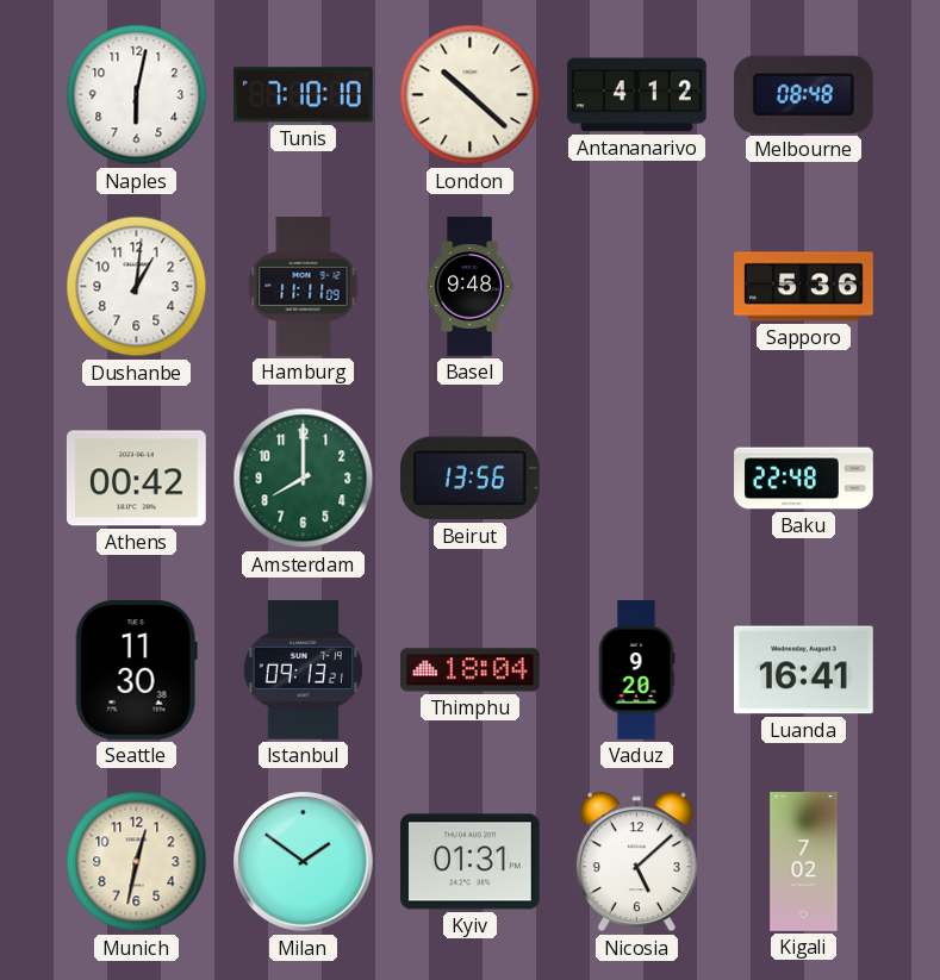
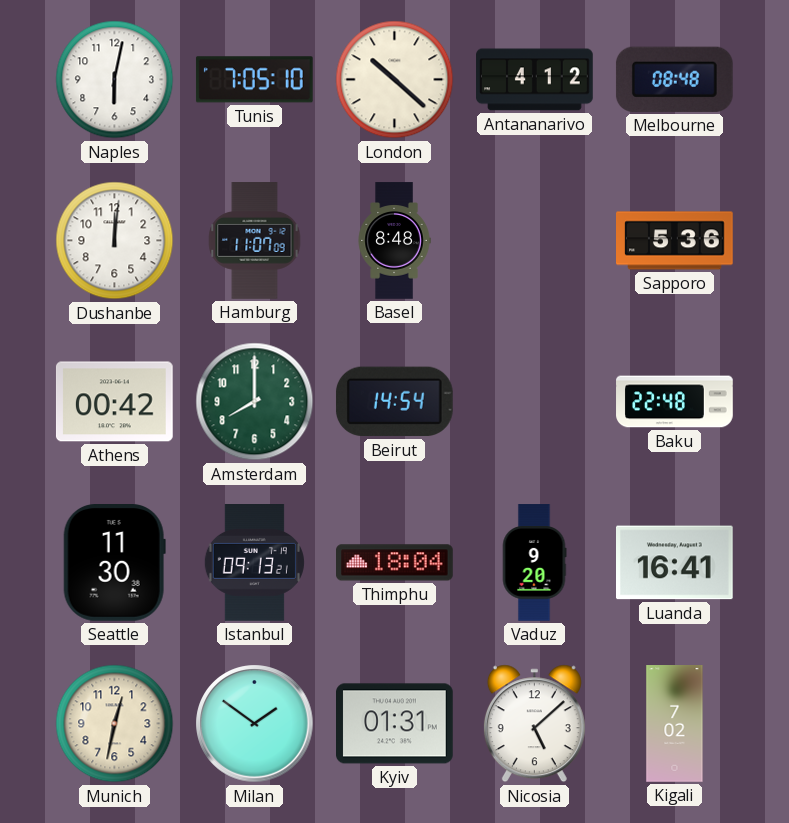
Tunis: 7:10 -> 7:05 (254, 80)
Dushanbe: 1:01 -> 12:01 (115, 241)
Hamburg: 11:11 -> 11:07 (255, 241)
Basel: 9:48 -> 8:48 (394, 241)
Beirut: 13:56 -> 14:54 (394, 402)
